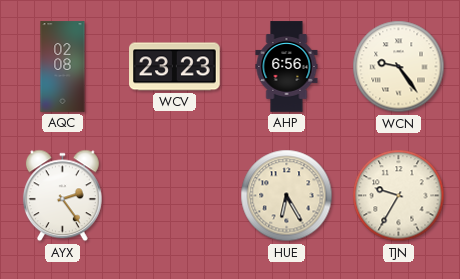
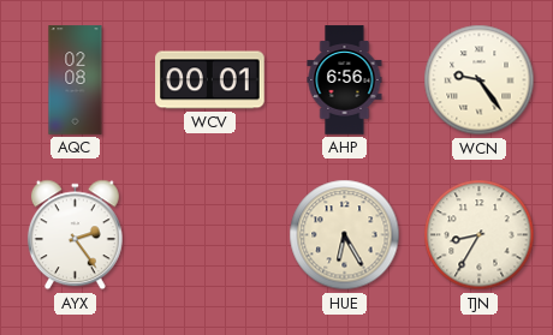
WCV: 23:23 -> 00:01 (210, 80)
TJN: 9:35 -> 8:35 (480, 235)
